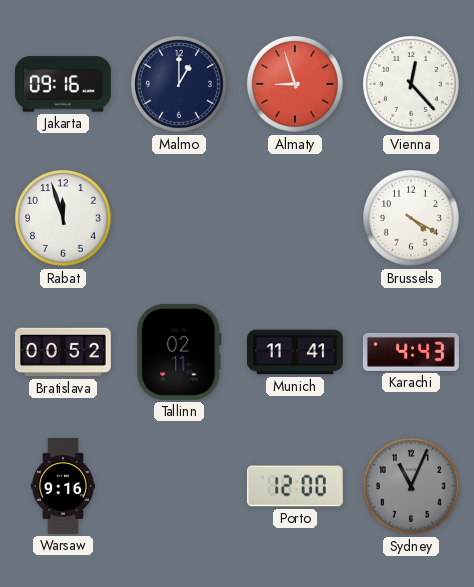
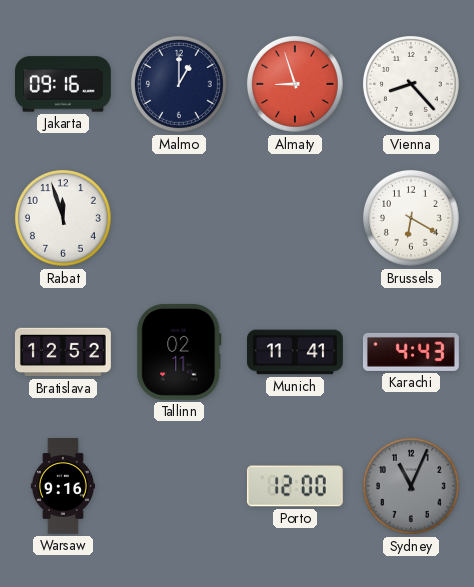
Vienna: 12:23 -> 8:23 (411, 84)
Brussels: 4:20 -> 6:20 (411, 218)
Bratislava: 00:52 -> 12:52 (63, 352)
